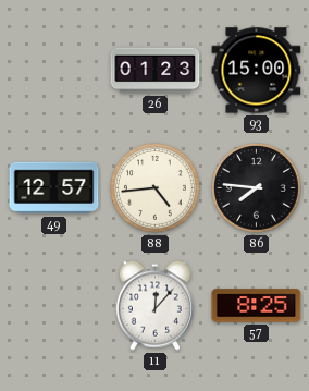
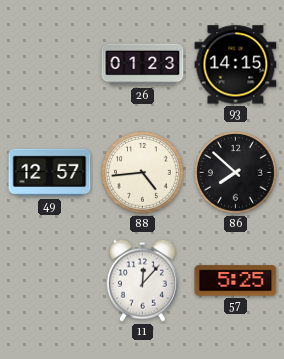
93: 15:00 -> 14:15 (236, 65)
86: 7:46 -> 7:52 (236, 173)
57: 8:25 -> 5:25 (236, 281)
